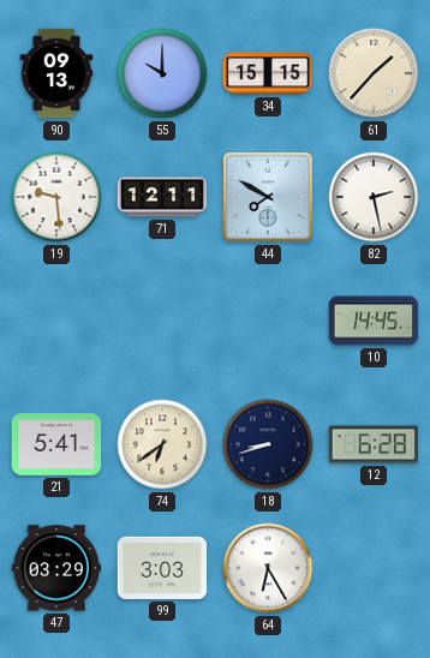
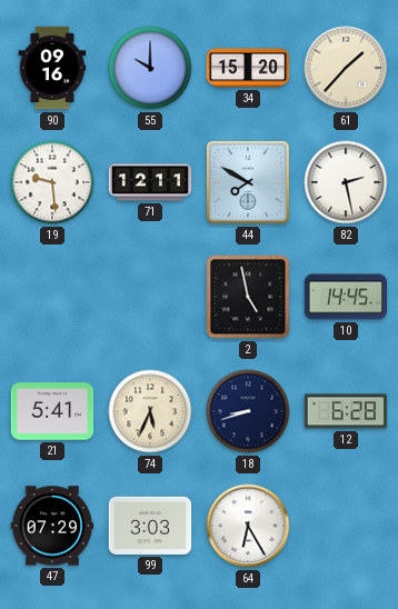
90: 09:13 -> 09:16 (52, 68)
34: 15:15 -> 15:20 (248, 68)
2: none -> 4:58 (248, 297)
74: 6:39 -> 5:34 (150, 411)
47: 03:29 -> 07:29 (52, 526)
